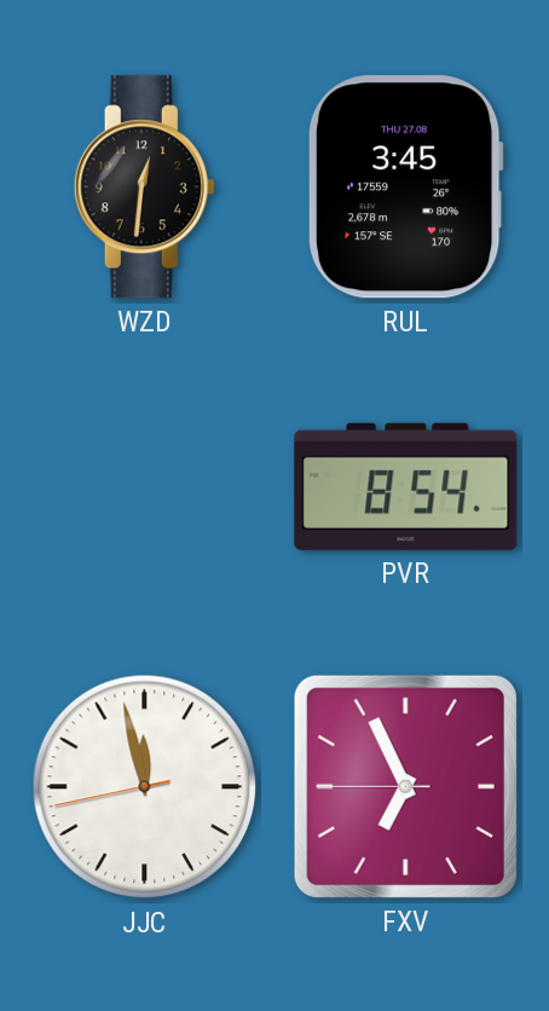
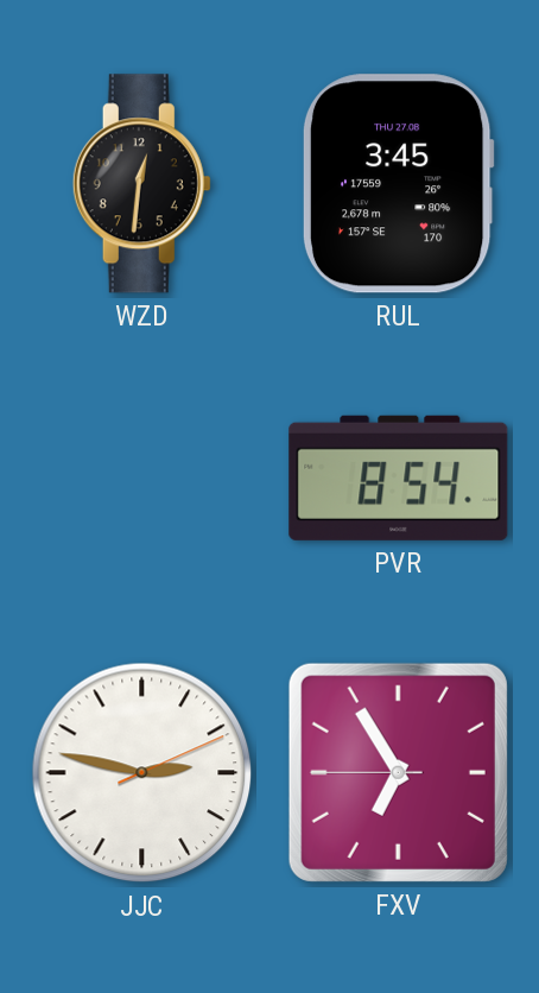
JJC: 11:57 -> 2:47 (142, 773)
FXV: 6:55 -> 6:54 (398, 772)
